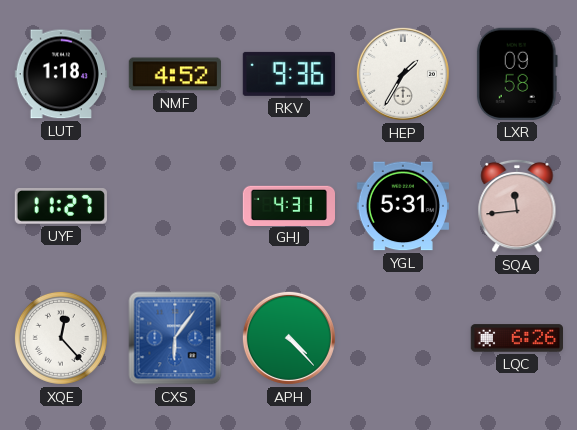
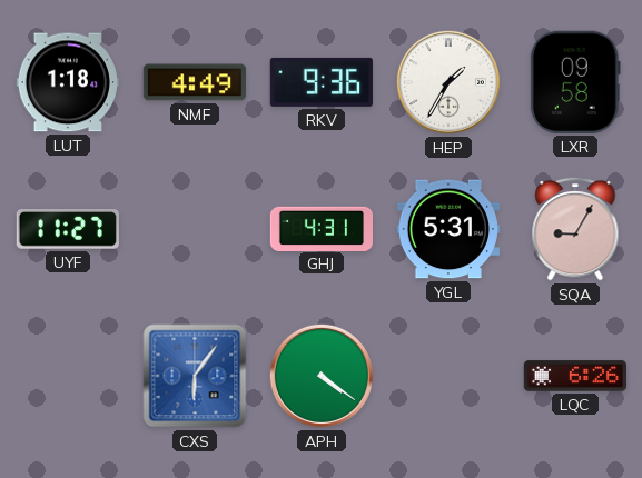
NMF: 4:52 -> 4:49 (194, 82)
SQA: 11:44 -> 9:05 (575, 229)
XQE: 12:23 -> none (61, 338)
APH: 4:23 -> 4:21 (322, 376)
